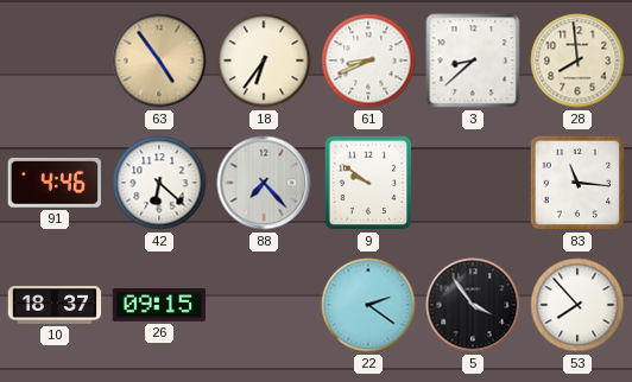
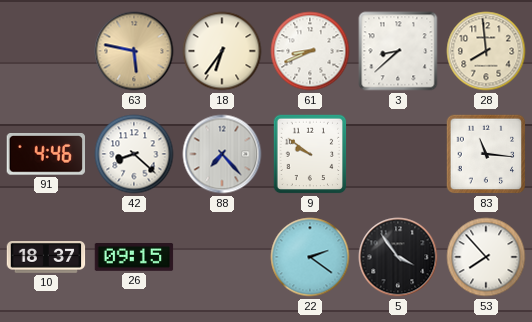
63: 4:54 -> 5:47 (134, 51)
42: 6:22 -> 8:22 (134, 154)
